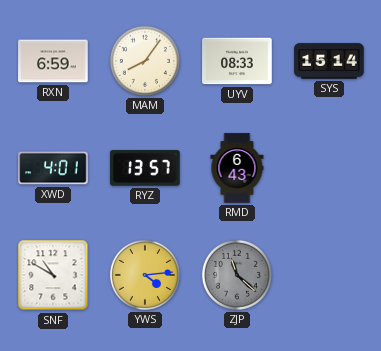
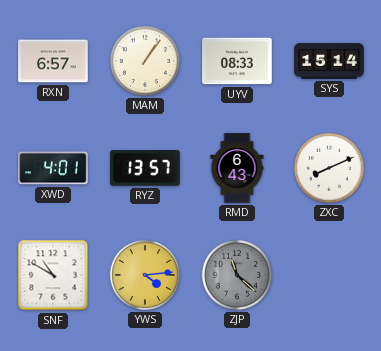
RXN: 6:59 -> 6:57 (53, 61)
MAM: 8:06 -> 1:06 (145, 61)
ZXC: none -> 8:11 (329, 168)
